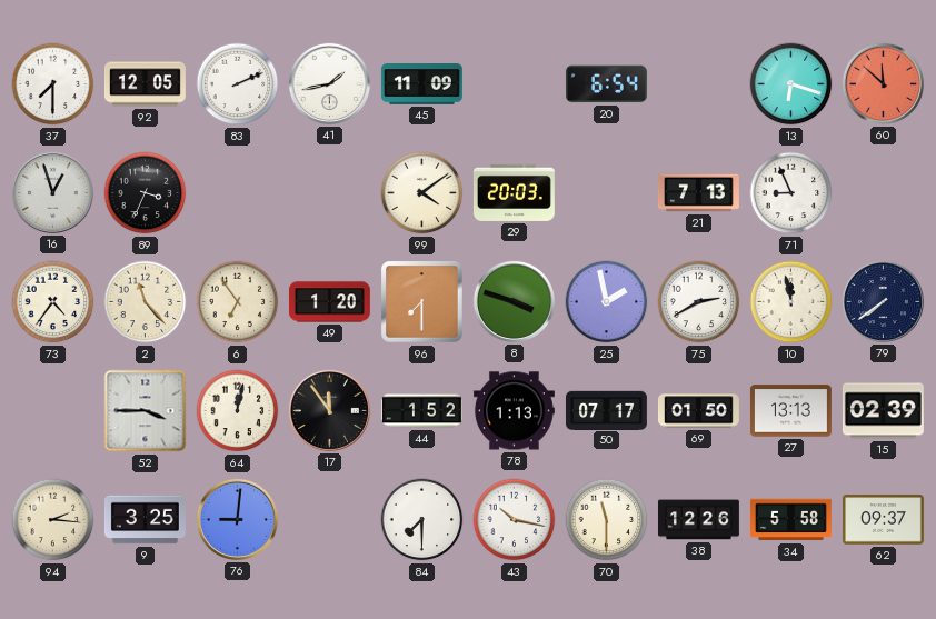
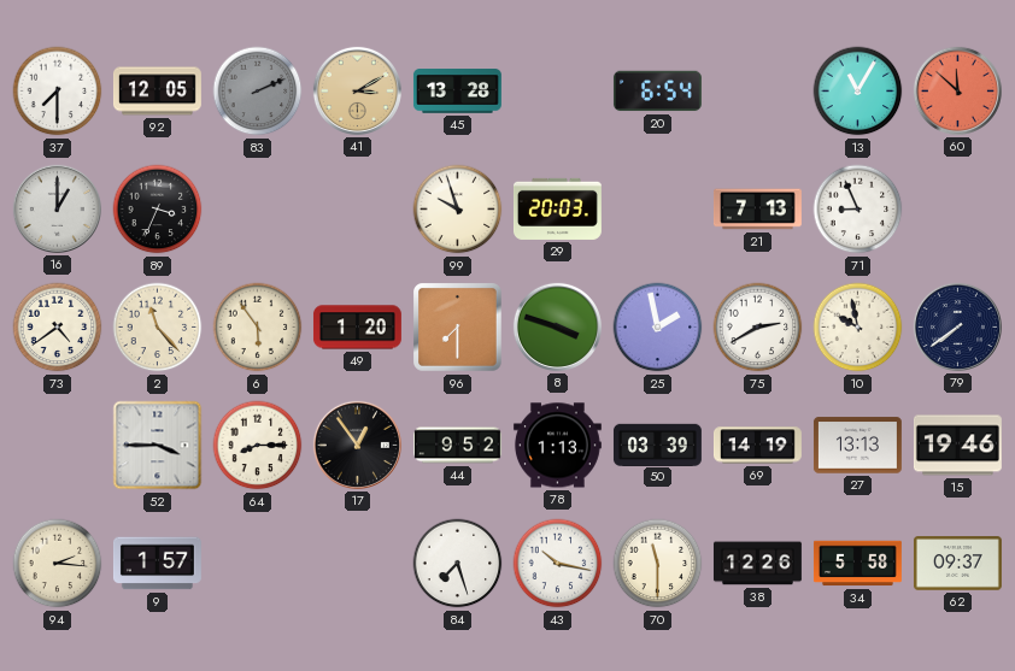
83 dial: white -> grey (258, 92)
41: 1:43 -> 3:10 (357, 90)
41 dial: white -> champagne (357, 90)
45: 11:09 -> 13:28 (457, 92)
13: 6:18 -> 11:05 (858, 92)
16: 12:57 -> 1:00 (57, 208)
99: 4:09 -> 9:57 (458, 210)
73: 4:36 -> 4:39 (58, 328)
6: 6:54 -> 5:54 (258, 328)
10: 11:58 -> 9:58 (858, 328)
64: 12:02 -> 8:15 (258, 446)
17: 11:54 -> 12:54 (357, 445)
44: 1:52 -> 9:52 (457, 446)
50: 07:17 -> 03:39 (657, 445)
69: 01:50 -> 14:19 (757, 446)
15: 02:39 -> 19:46 (957, 446)
9: 3:25 -> 1:57 (157, 564)
76: 9:01 -> none (237, 519)
84: 7:30 -> 7:27 (458, 564)
